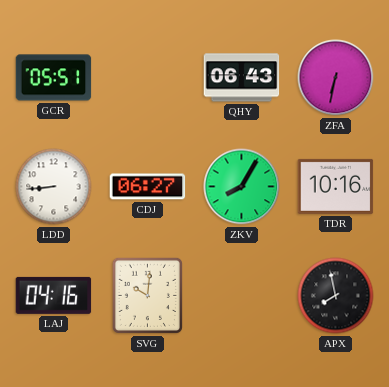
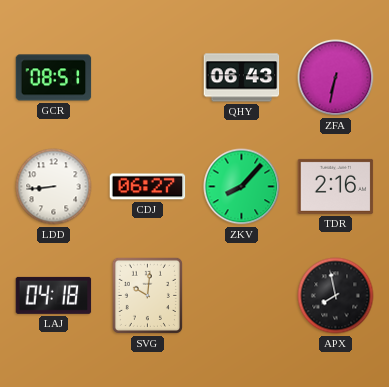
GCR: 05:51 -> 08:51 (54, 78)
ZKV: 8:05 -> 8:07 (242, 187)
TDR: 10:16 -> 2:16 (336, 186)
LAJ: 04:16 -> 04:18 (54, 295)
